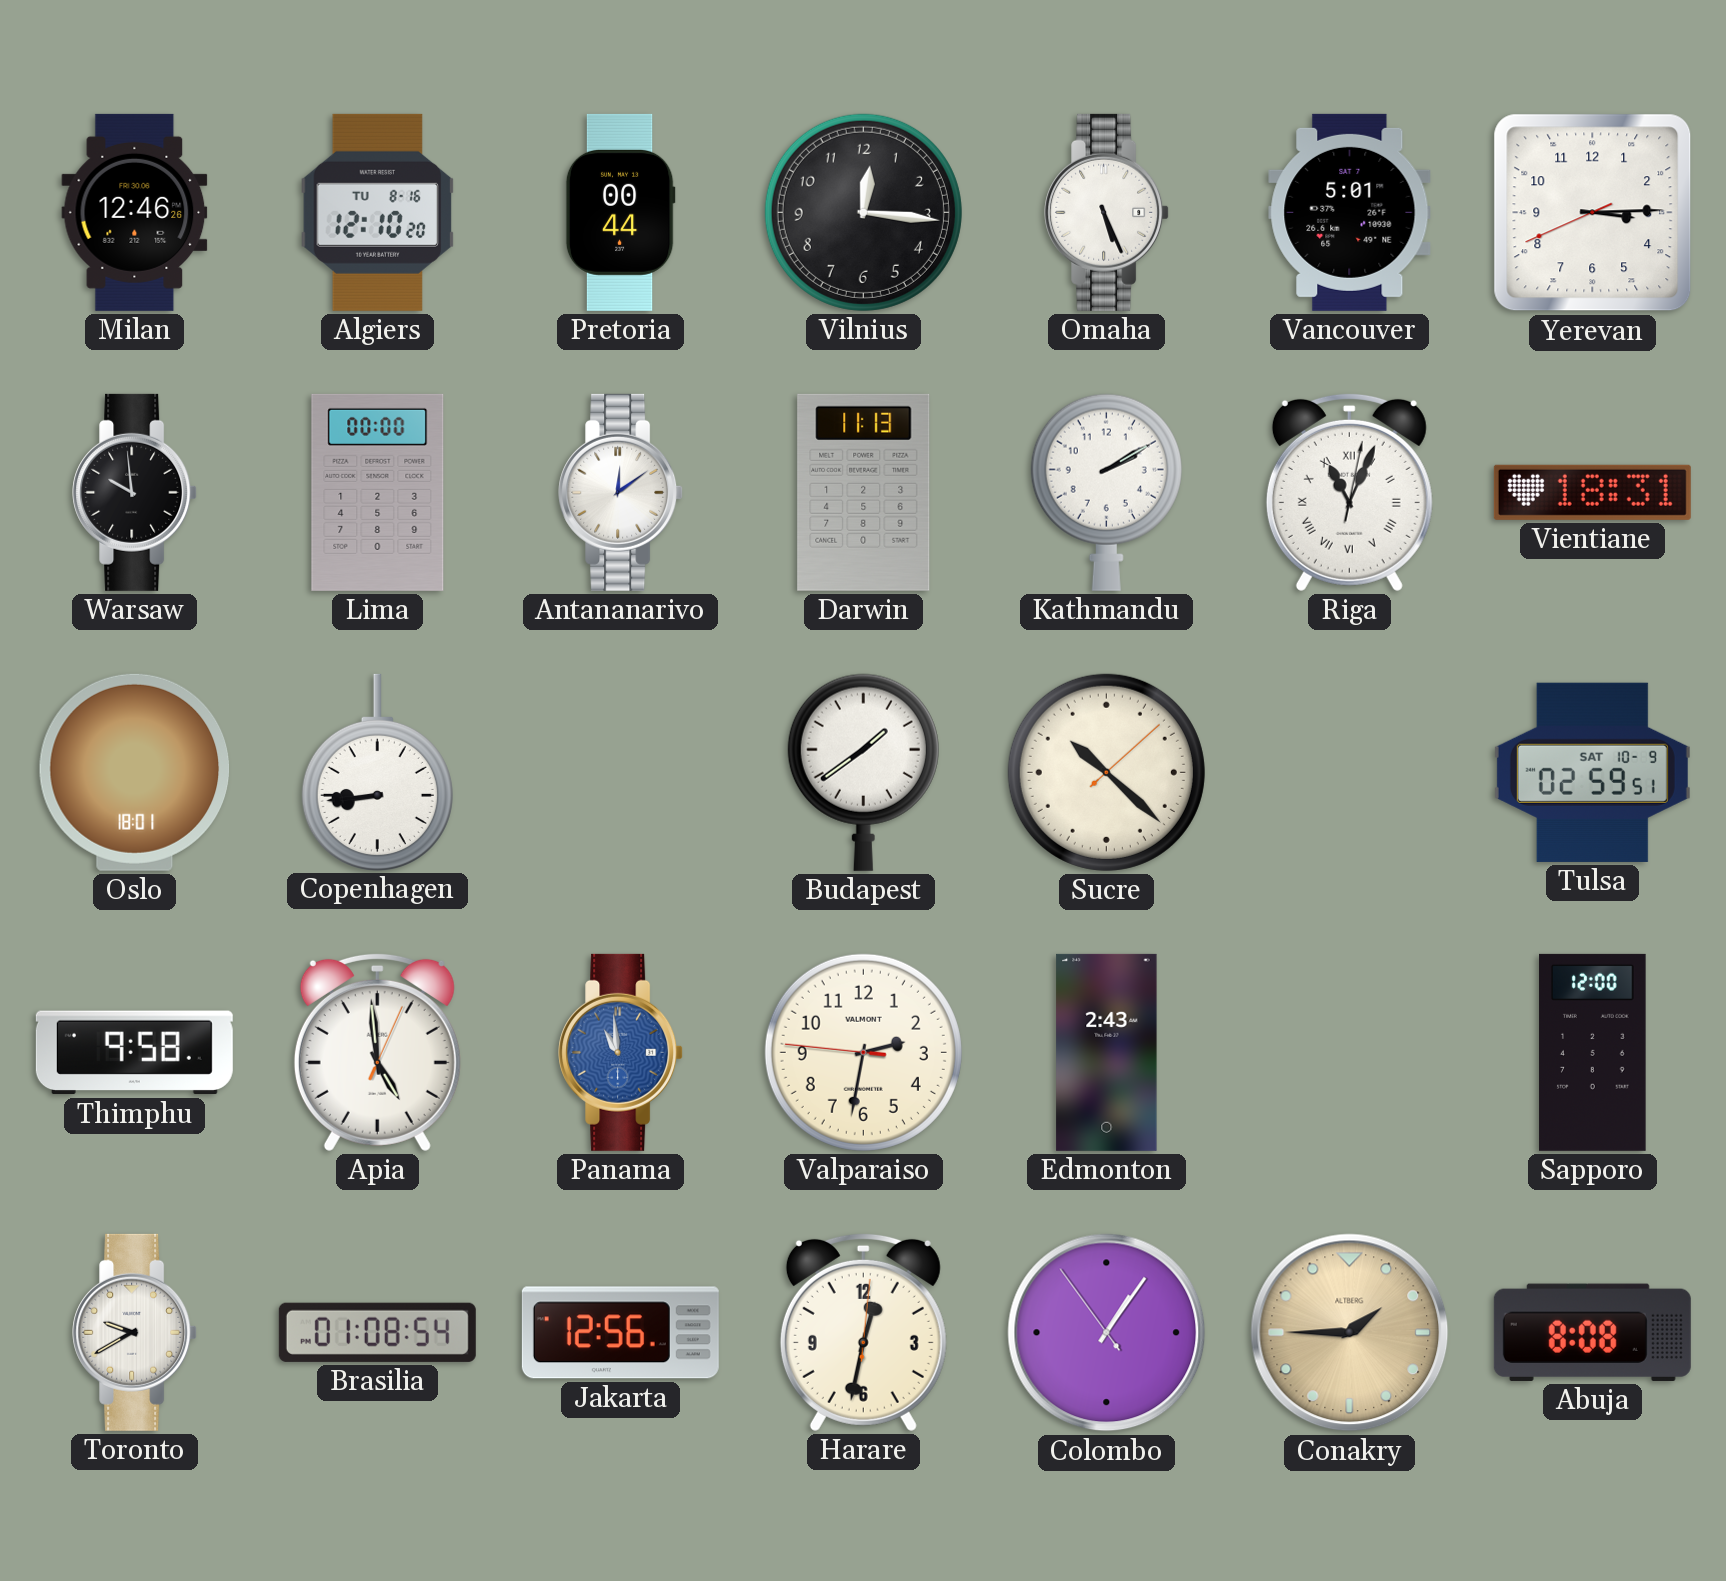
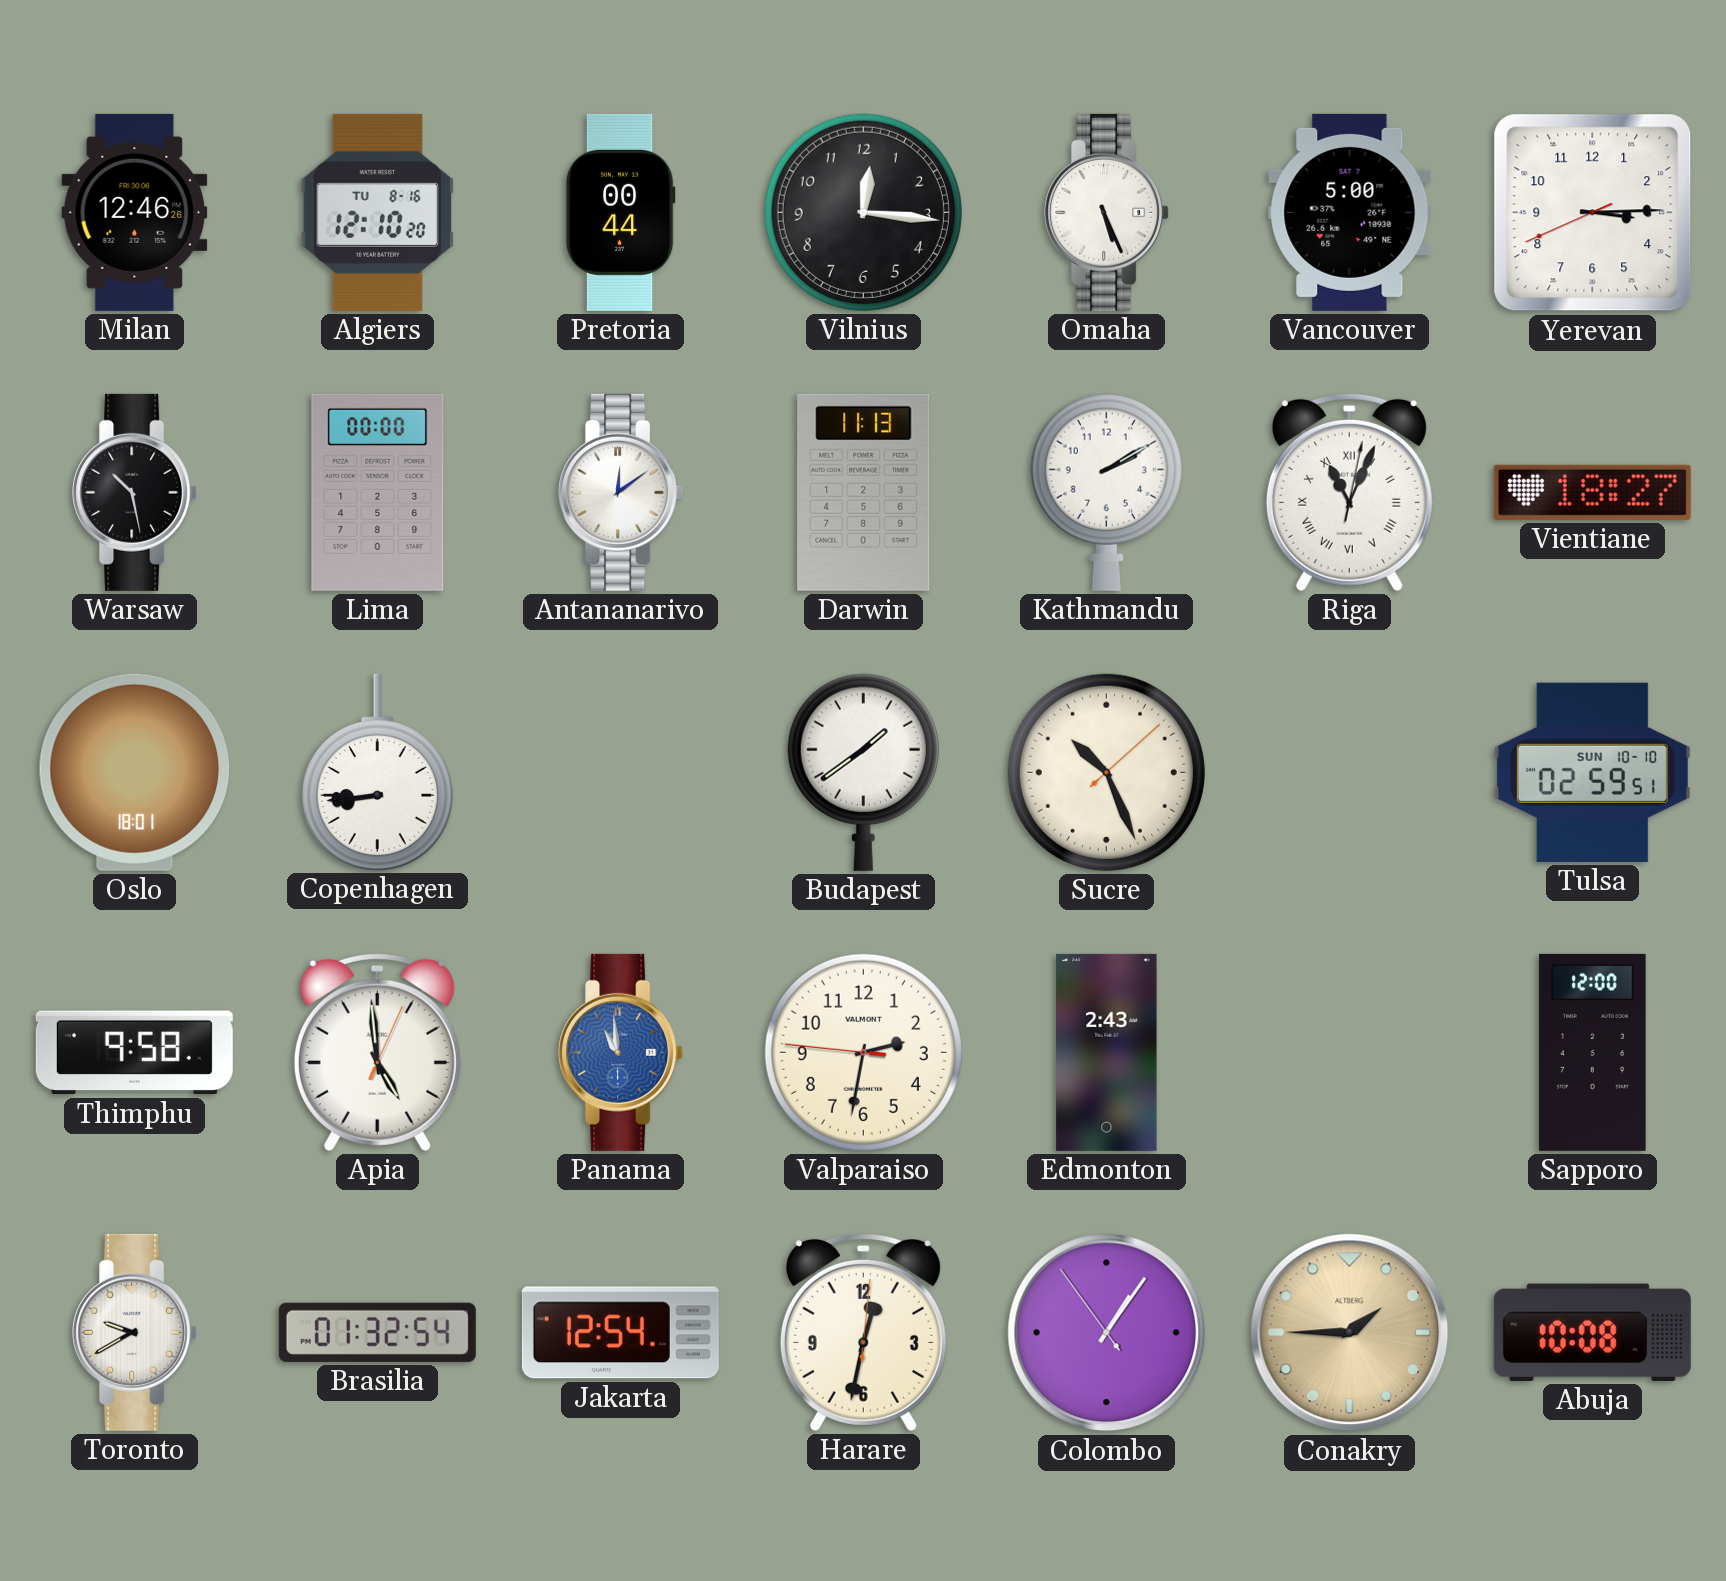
Vancouver: 5:01 -> 5:00 (1350, 212)
Warsaw: 9:59 -> 10:28 (135, 492)
Vientiane: 18:31 -> 18:27 (1592, 492)
Sucre: 10:22 -> 10:26 (1106, 772)
Tulsa date: SAT 10-9 -> SUN 10-10 (1592, 772)
Brasilia: 01:08 -> 01:32 (377, 1332)
Jakarta: 12:56 -> 12:54 (620, 1333)
Abuja: 8:08 -> 10:08 (1592, 1332)
